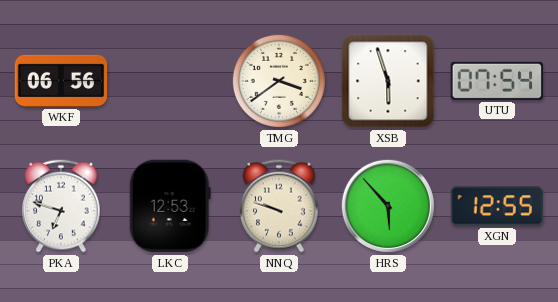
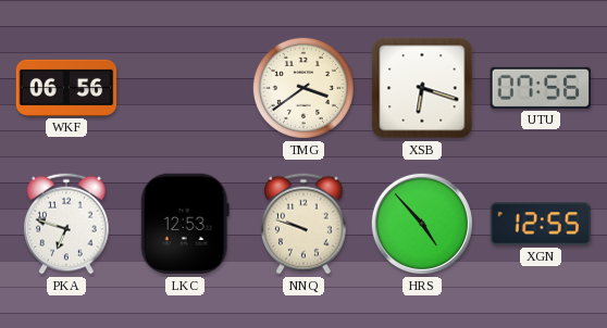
XSB: 5:57 -> 6:18 (422, 88)
UTU: 07:54 -> 07:56 (540, 88)
HRS: 5:53 -> 4:53 (422, 224)
